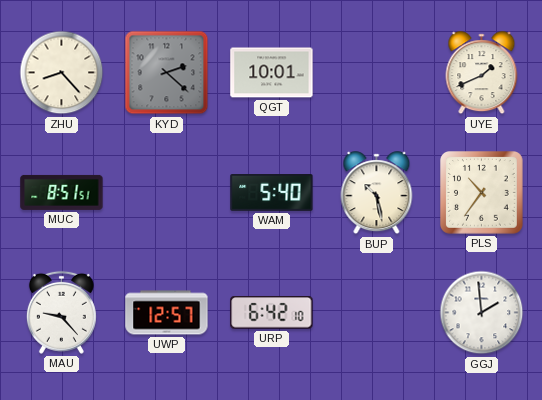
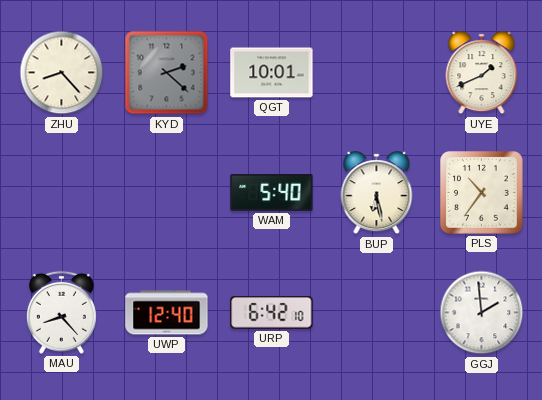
MUC: 8:51 -> none (62, 192)
BUP: 10:28 -> 6:28 (377, 193)
MAU: 9:23 -> 8:23 (61, 312)
UWP: 12:57 -> 12:40 (167, 313)
